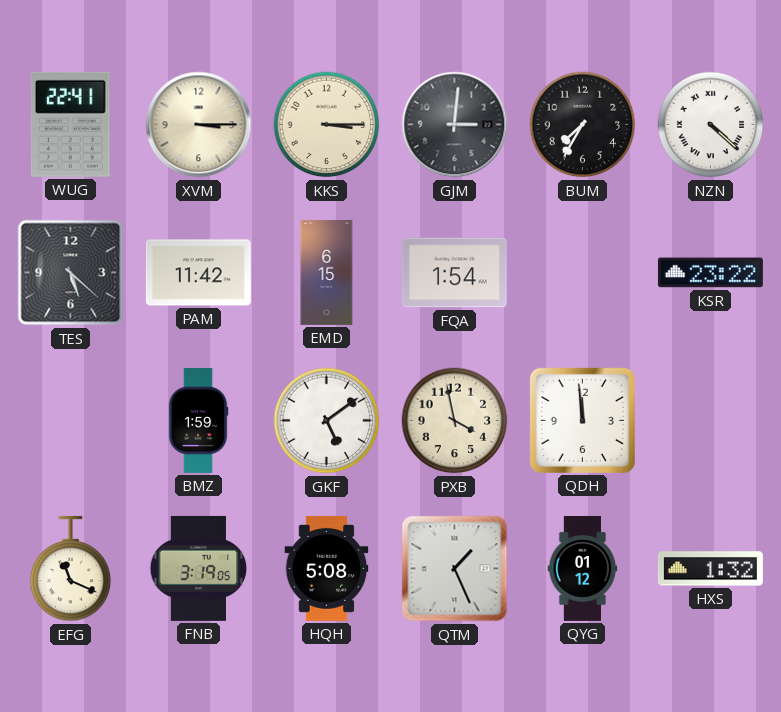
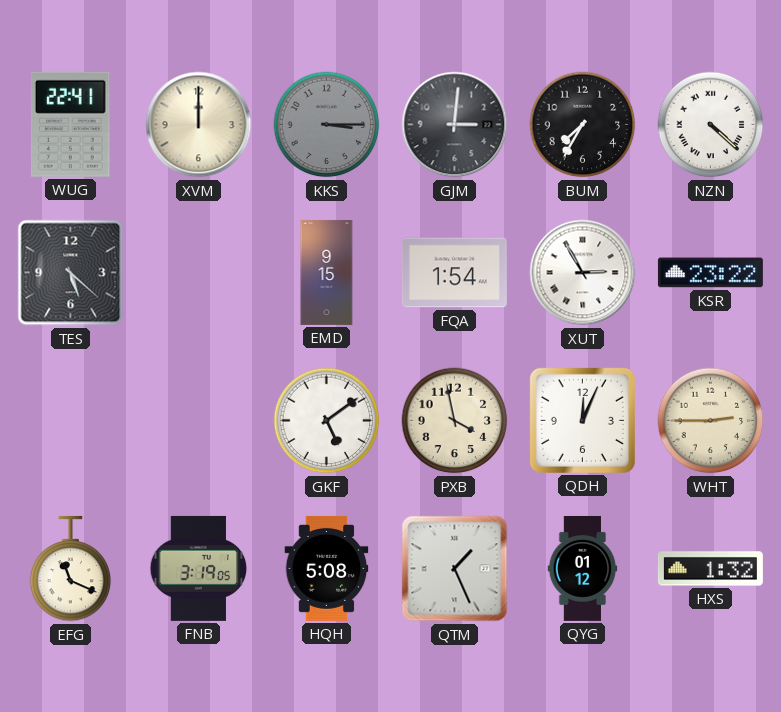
XVM: 3:15 -> 12:00 (199, 125)
KKS dial: cream -> grey (327, 125)
PAM: 11:42 -> none (198, 273)
EMD: 6:15 -> 9:15 (327, 272)
XUT: none -> 2:55 (583, 273)
BMZ: 1:59 -> none (198, 420)
QDH: 11:59 -> 12:04 (582, 420)
WHT: none -> 2:45 (711, 421)
